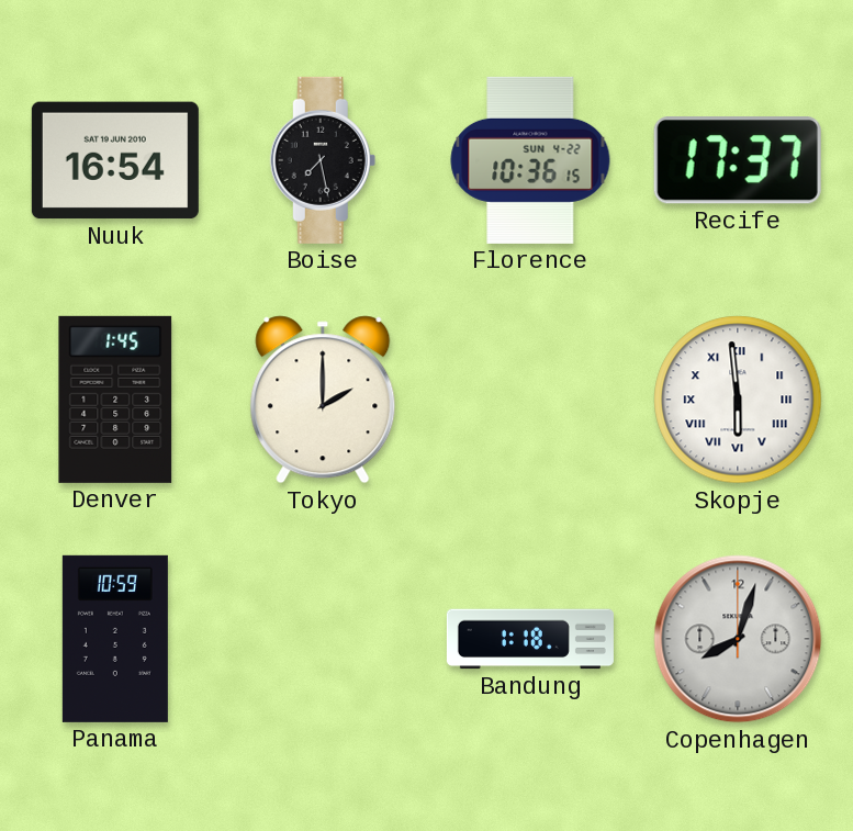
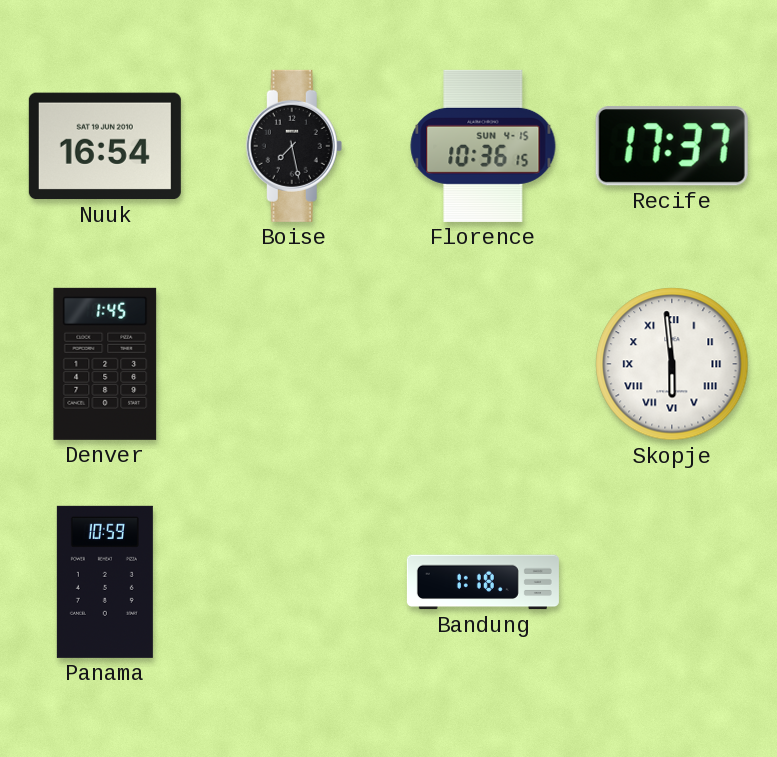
Florence date: SUN 4-22 -> SUN 4-15 (483, 146)
Tokyo: 2:00 -> none (323, 400)
Copenhagen: 8:03 -> none (738, 639)
